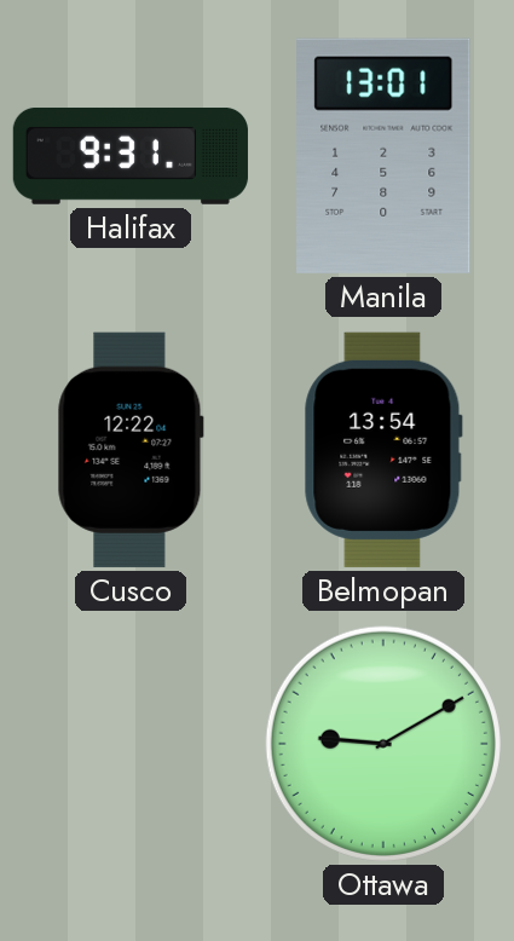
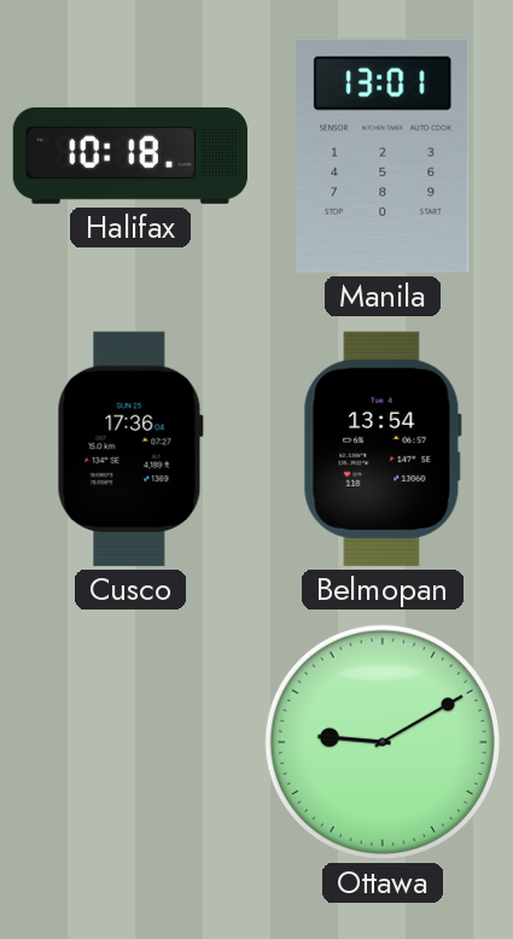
Halifax: 9:31 -> 10:18 (130, 156)
Cusco: 12:22 -> 17:36 (130, 449)
